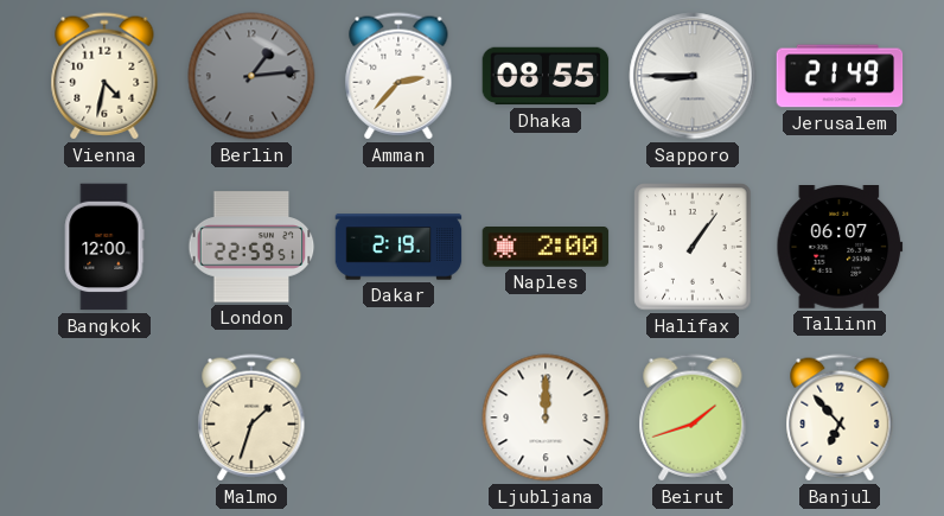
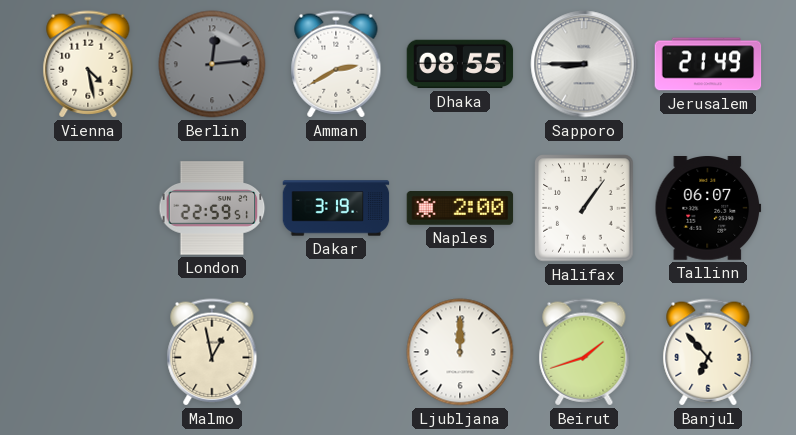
Vienna: 4:32 -> 4:28 (88, 64)
Berlin: 1:14 -> 12:14 (212, 64)
Amman: 2:37 -> 2:40 (336, 64)
Bangkok: 12:00 -> none (104, 247)
Dakar: 2:19 -> 3:19 (336, 208)
Malmo: 1:33 -> 12:58 (212, 352)
